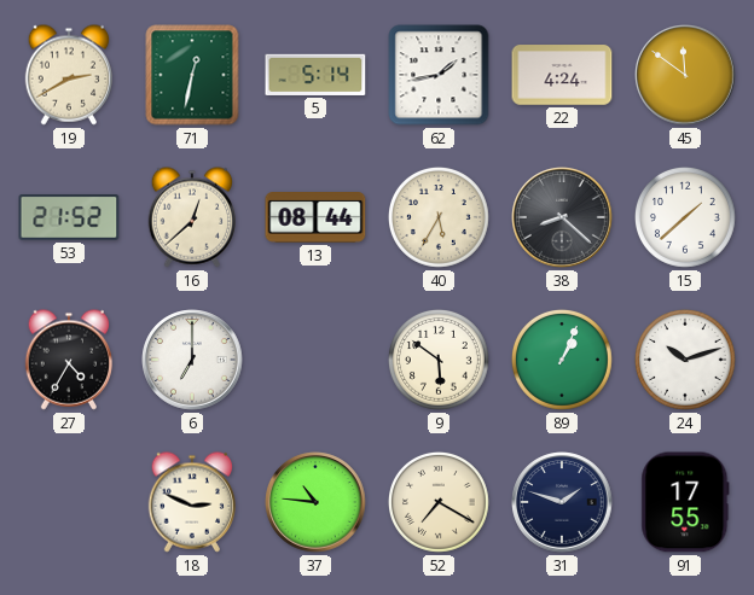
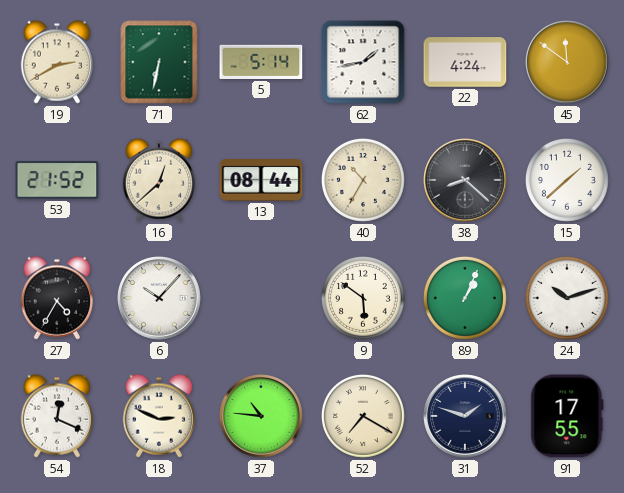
71: 12:32 -> 6:32 (159, 62)
40: 5:35 -> 10:35 (363, 180)
6: 7:00 -> 10:07 (159, 298)
54: none -> 12:19 (56, 416)
